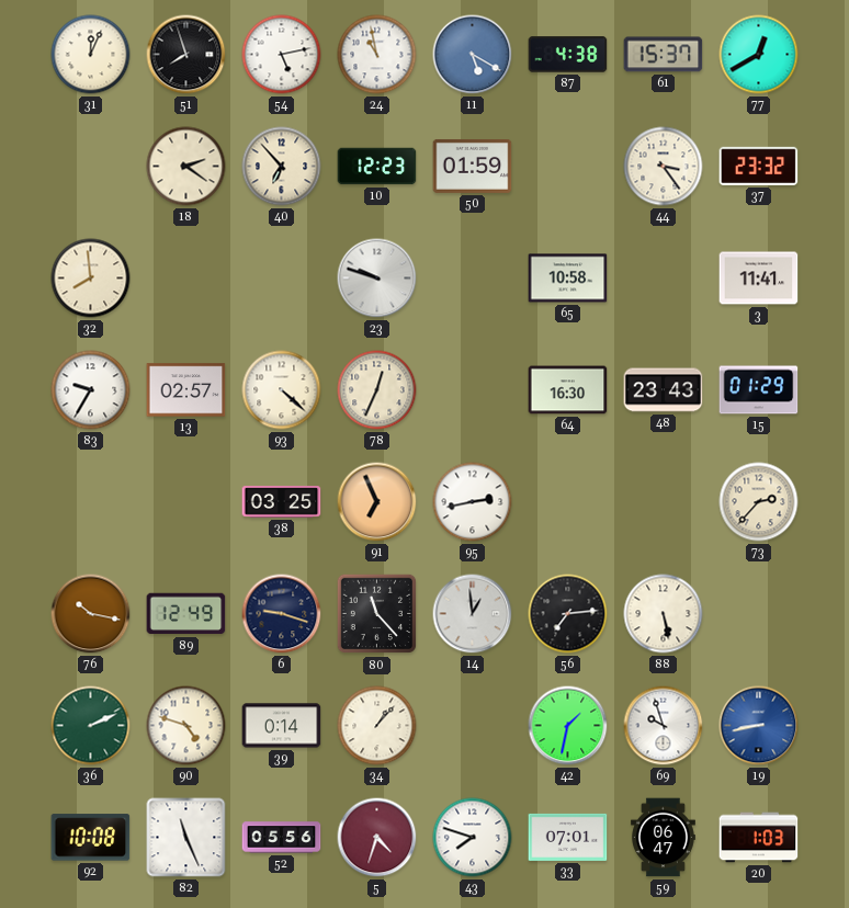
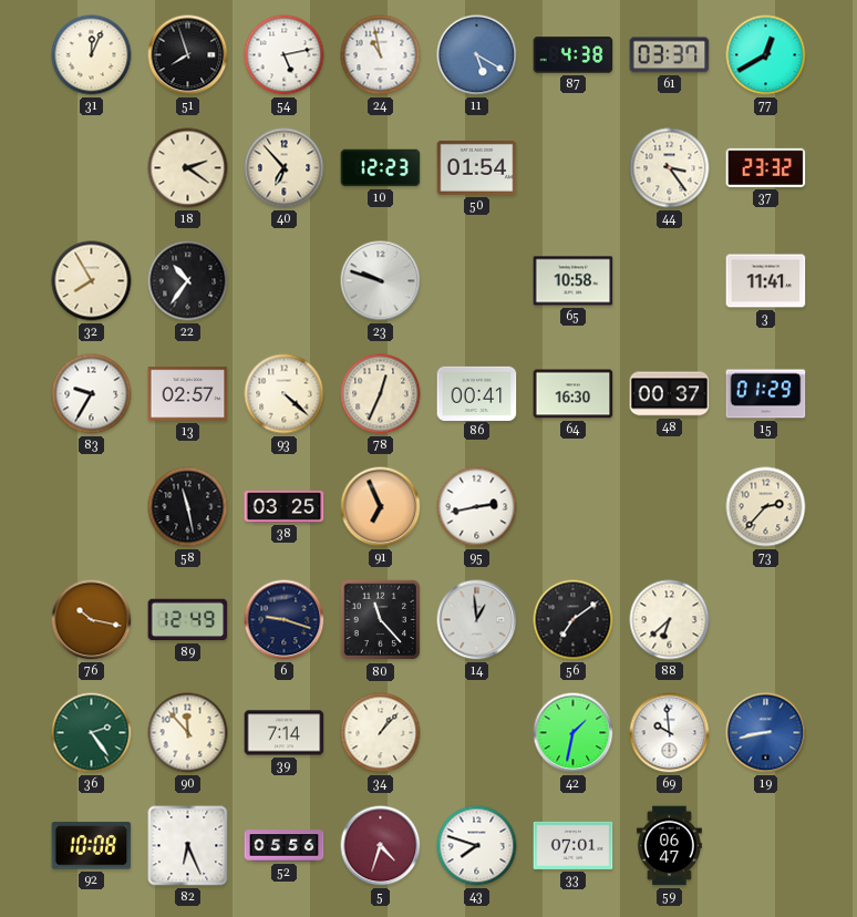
61: 15:37 -> 03:37 (670, 55)
50: 01:59 -> 01:54 (477, 167)
32: 7:59 -> 7:55 (92, 281)
22: none -> 10:36 (188, 281)
86: none -> 00:41 (477, 393)
48: 23:43 -> 00:37 (670, 394)
58: none -> 11:28 (188, 507)
56: 7:14 -> 7:09 (574, 620)
88: 5:28 -> 6:38 (670, 620)
36: 2:11 -> 2:24 (92, 733)
90: 4:48 -> 11:53 (188, 733)
39: 0:14 -> 7:14 (285, 733)
69: 9:57 -> 9:59 (670, 733)
82: 11:26 -> 6:26 (188, 846)
20: 1:03 -> none (759, 838)
